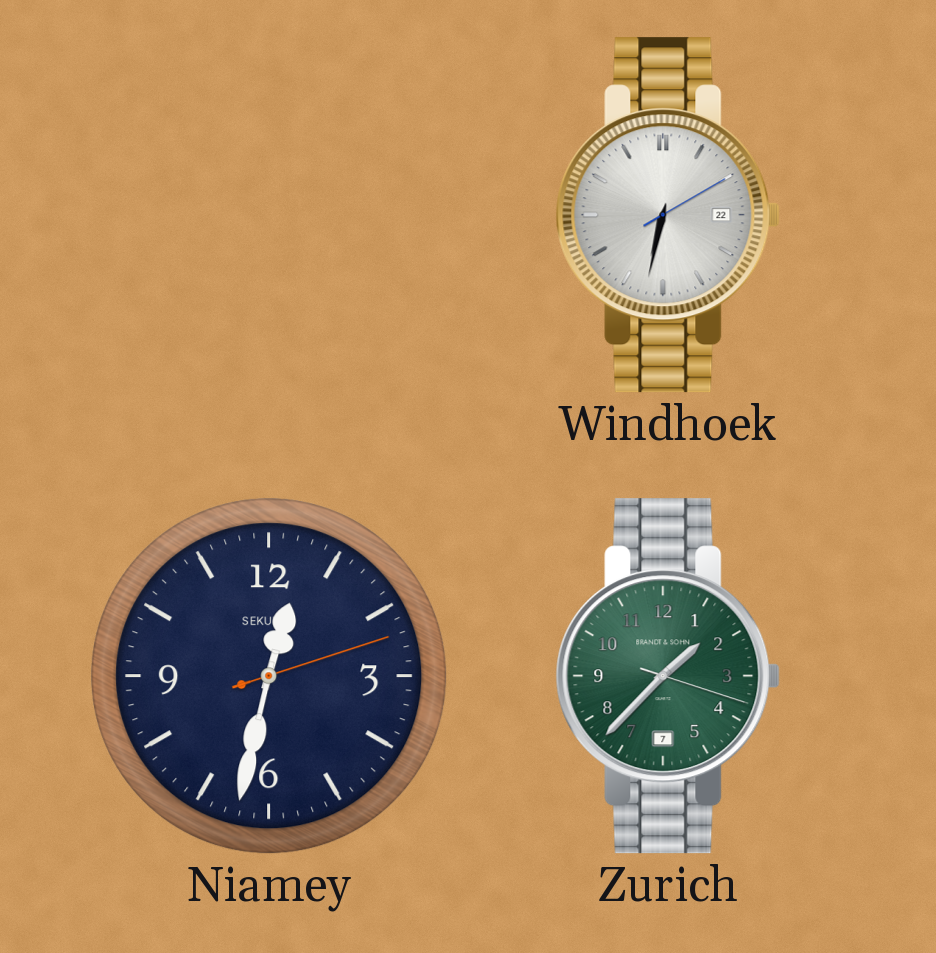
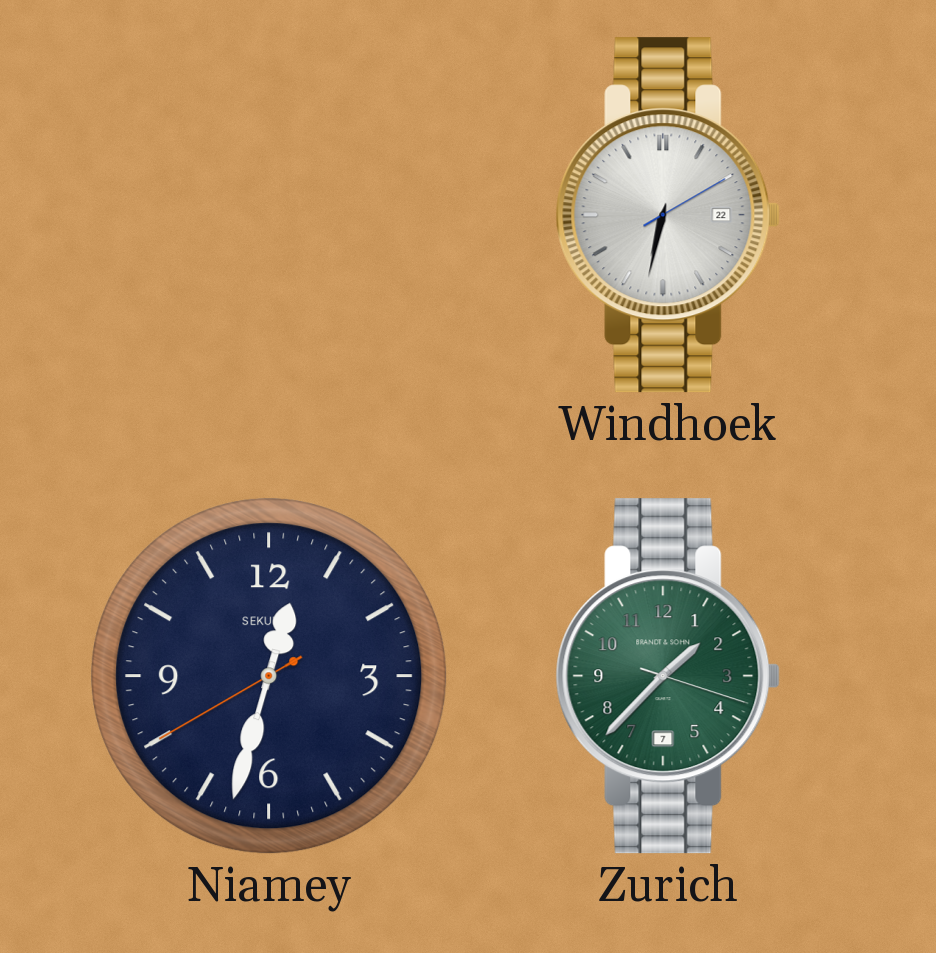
Niamey: 12:32:12 -> 12:32:40 (269, 676)
